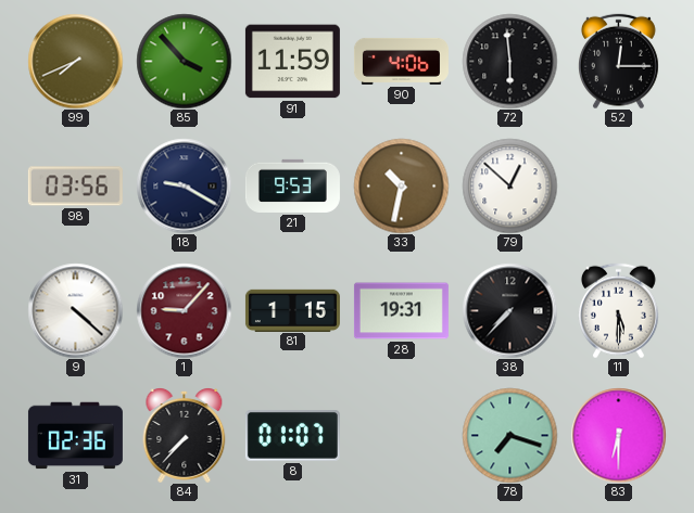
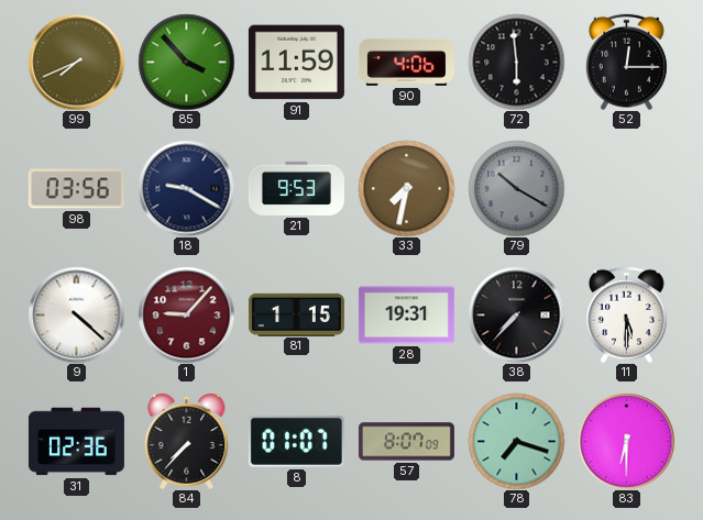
33: 10:32 -> 7:32 (406, 188)
79: 12:52 -> 10:20 (516, 188)
79 dial: white -> grey (516, 188)
57: none -> 8:07 (406, 442)
